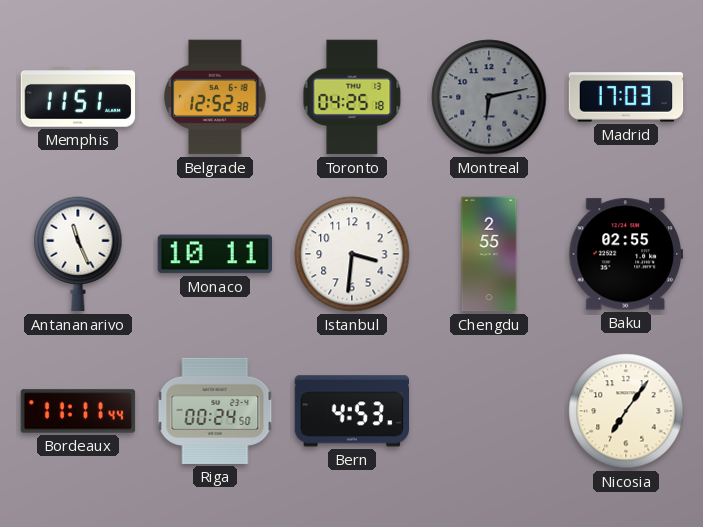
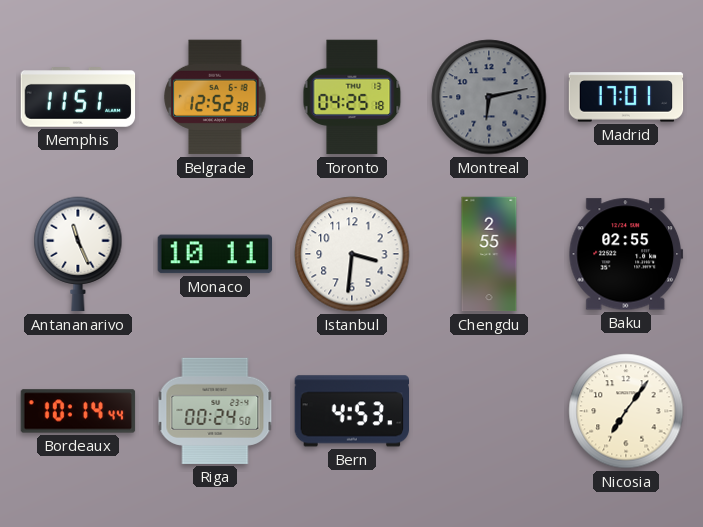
Madrid: 17:03 -> 17:01 (626, 97)
Bordeaux: 11:11 -> 10:14 (78, 411)
